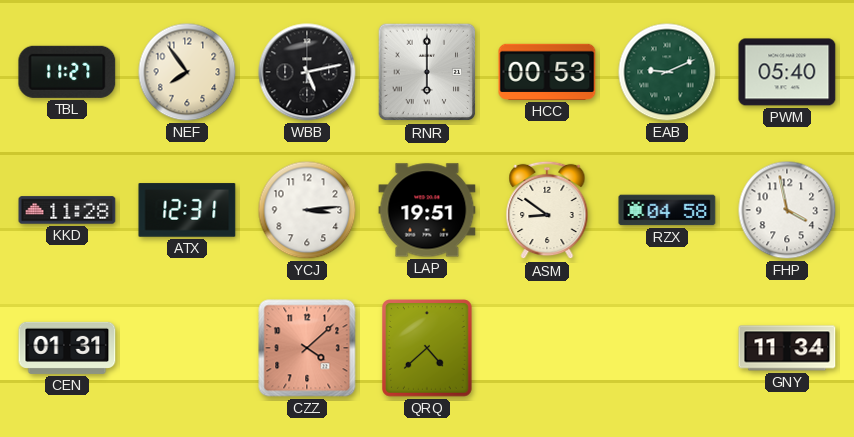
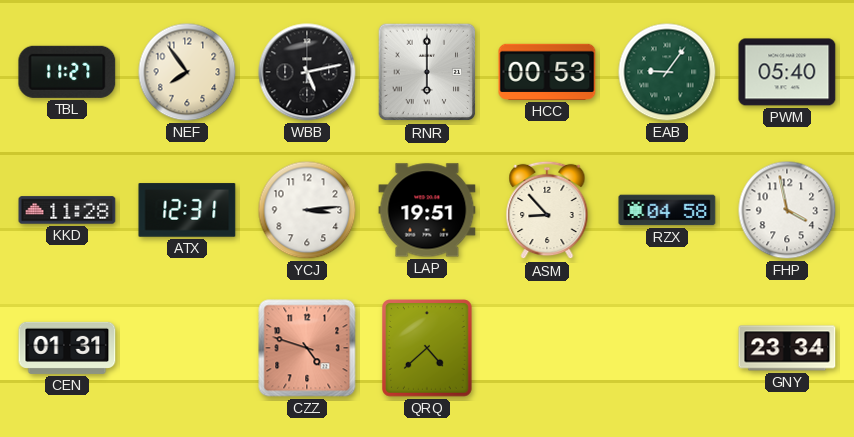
EAB: 9:11 -> 9:06 (667, 72)
ASM: 8:51 -> 8:53 (547, 210)
CZZ: 4:08 -> 4:48 (307, 348)
GNY: 11:34 -> 23:34 (787, 348)
